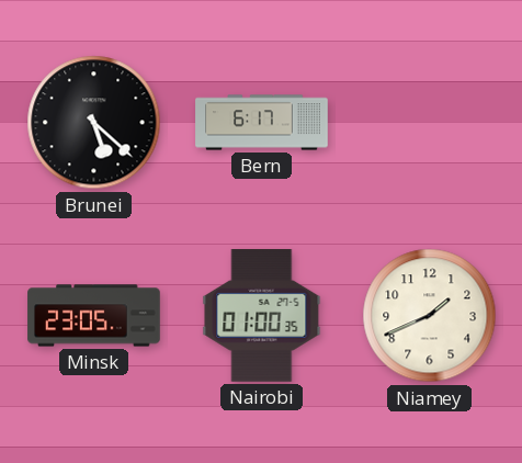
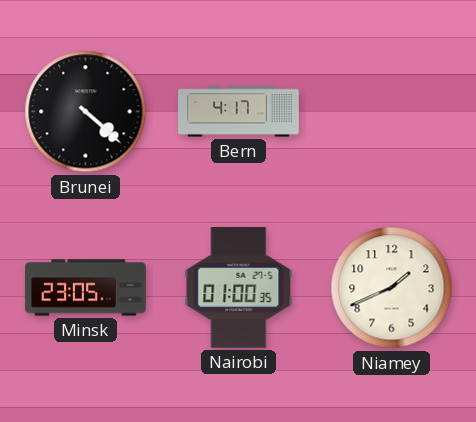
Brunei: 5:22 -> 4:22 (86, 112)
Bern: 6:17 -> 4:17 (239, 112)
